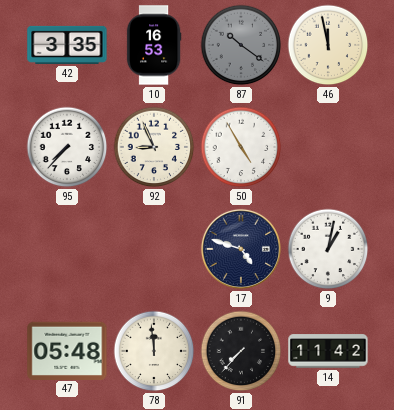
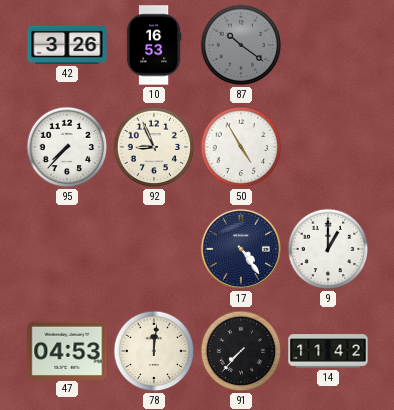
42: 3:35 -> 3:26 (67, 45)
46: 11:58 -> none (328, 45)
17: 4:48 -> 4:24 (241, 249)
9: 1:02 -> 1:00 (328, 249)
47: 05:48 -> 04:53 (67, 350)
78: 11:59 -> 12:01 (154, 351)
